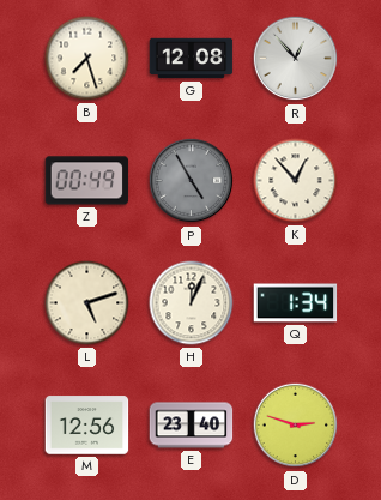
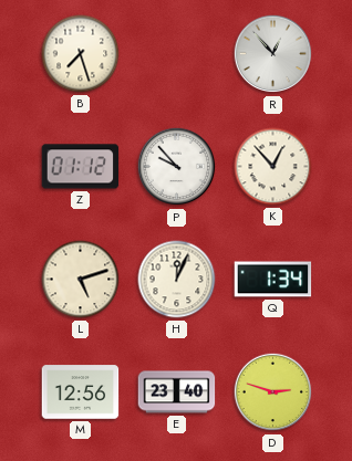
G: 12:08 -> none (192, 59)
Z: 00:49 -> 01:12 (81, 167)
P: 4:55 -> 9:53 (177, 167)
P dial: grey -> white (177, 167)
